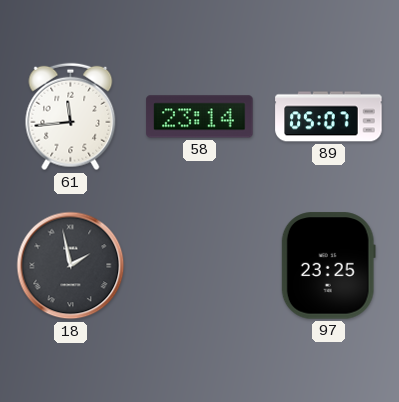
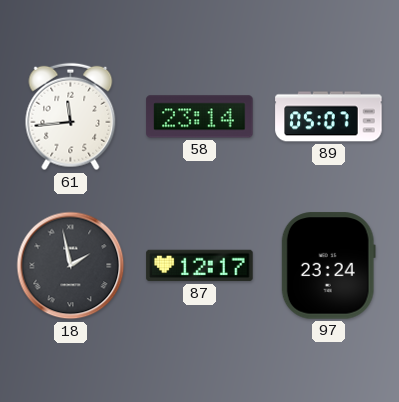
87: none -> 12:17 (200, 266)
97: 23:25 -> 23:24 (328, 266)
